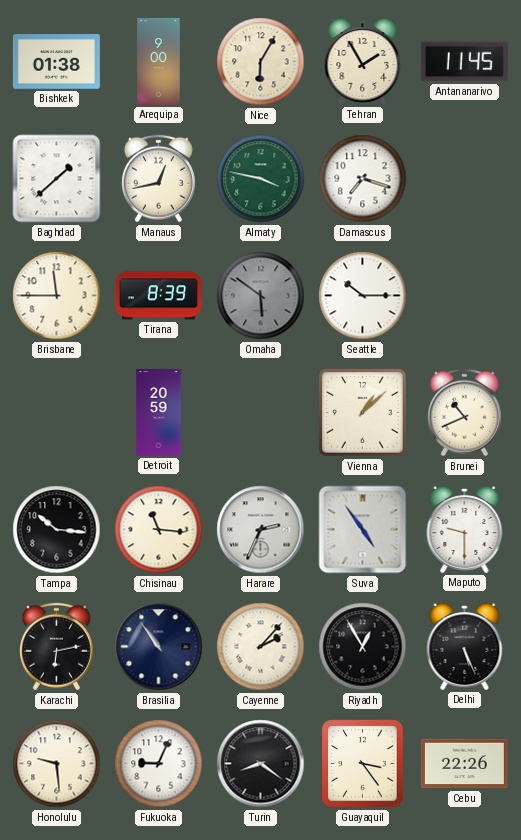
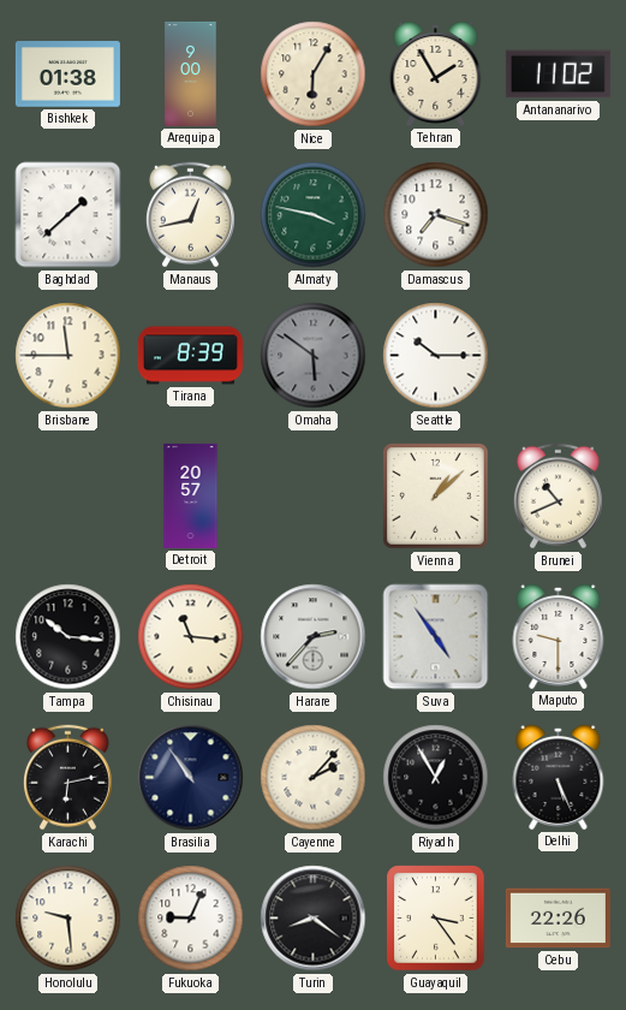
Antananarivo: 11:45 -> 11:02 (558, 75)
Detroit: 20:59 -> 20:57 (191, 495)
Harare: 2:34 -> 2:37 (314, 637)
